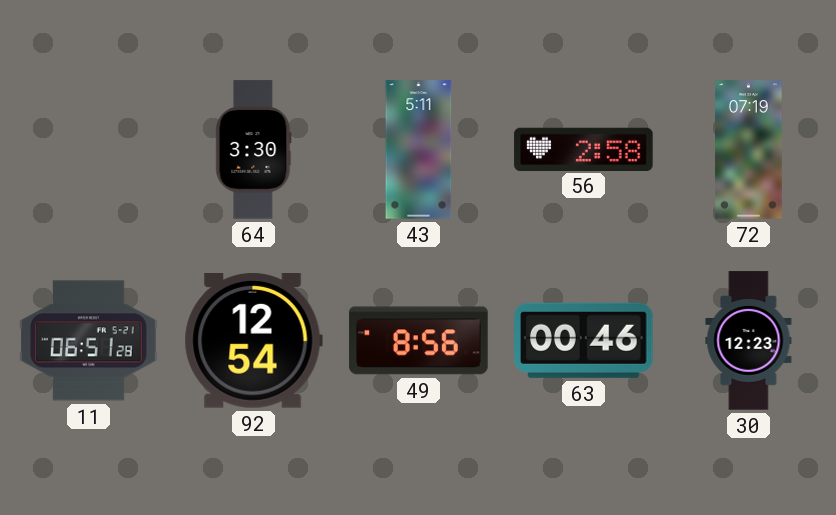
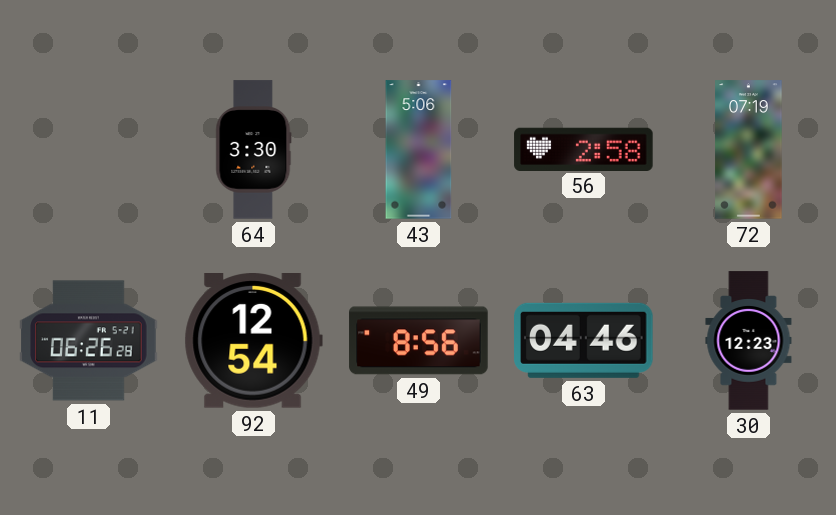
43: 5:11 -> 5:06 (419, 150)
11: 06:51 -> 06:26 (89, 341)
63: 00:46 -> 04:46 (584, 340)
